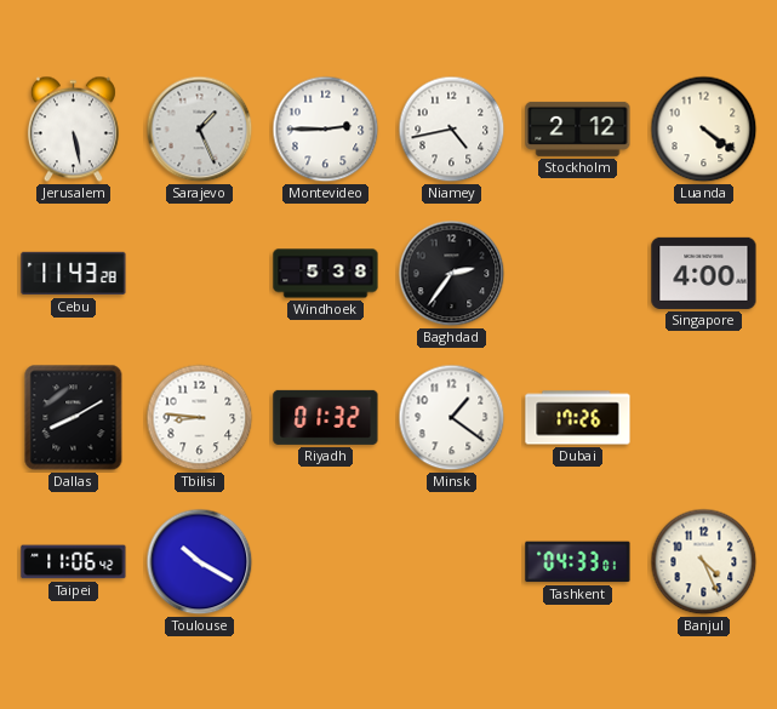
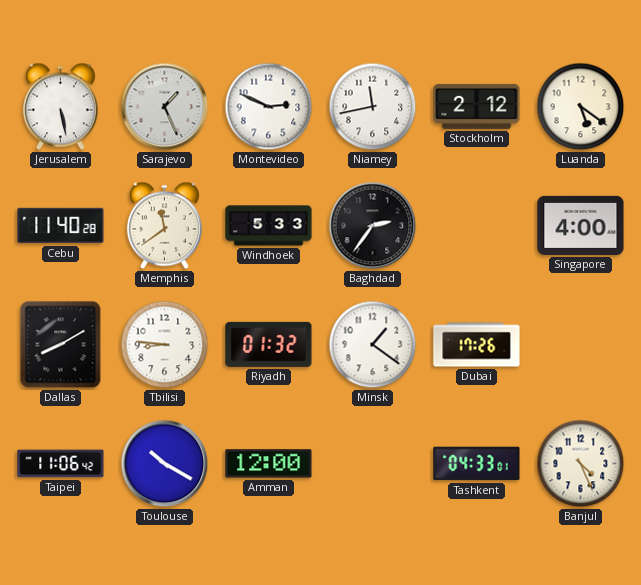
Montevideo: 2:45 -> 2:49 (269, 107)
Niamey: 4:43 -> 11:43 (373, 107)
Luanda: 4:21 -> 5:21 (581, 107)
Cebu: 11:43 -> 11:40 (61, 226)
Memphis: none -> 11:39 (164, 226)
Windhoek: 5:38 -> 5:33 (269, 226)
Amman: none -> 12:00 (269, 464)
